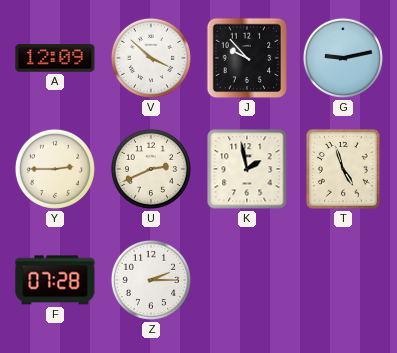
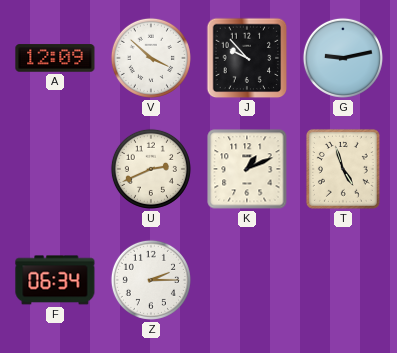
Y: 2:45 -> none (55, 169)
K: 1:58 -> 1:11 (247, 169)
F: 07:28 -> 06:34 (55, 280)
